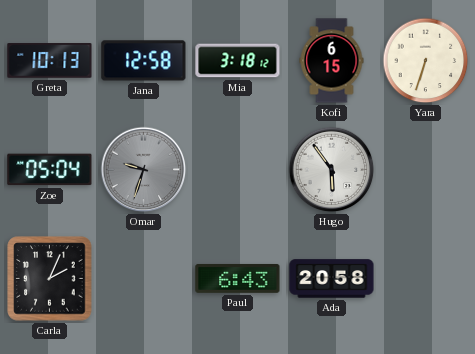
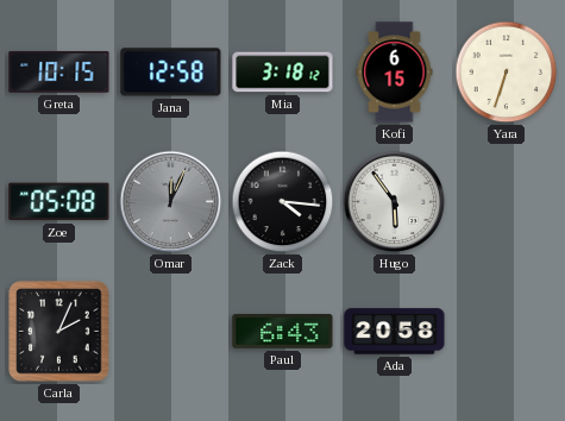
Greta: 10:13 -> 10:15 (59, 73)
Zoe: 05:04 -> 05:08 (59, 202)
Omar: 9:33 -> 12:04 (171, 202)
Zack: none -> 4:16 (283, 202)
